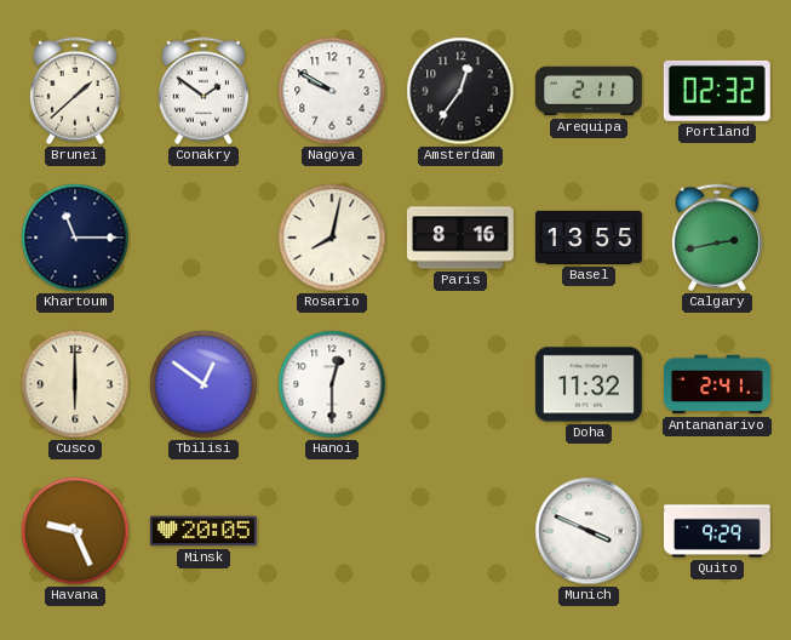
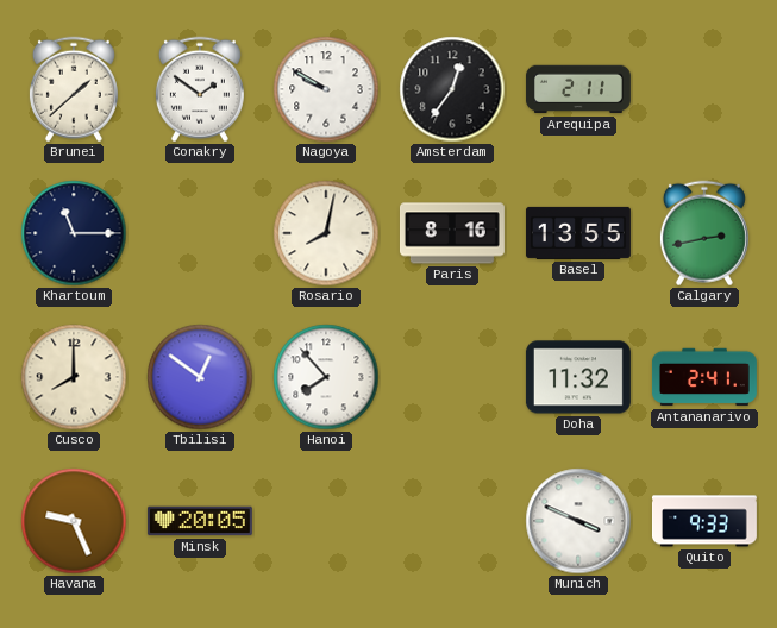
Portland: 02:32 -> none (717, 91)
Cusco: 6:00 -> 8:00 (74, 377)
Hanoi: 12:30 -> 7:53 (326, 377)
Quito: 9:29 -> 9:33 (704, 521)
